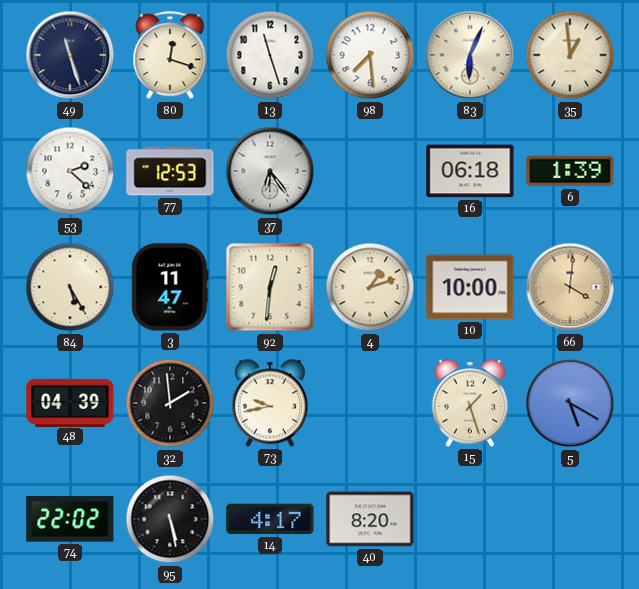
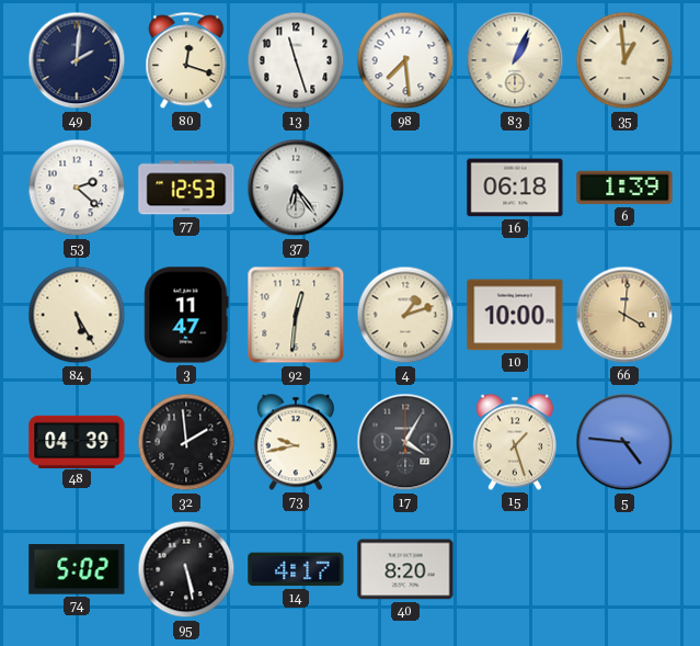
49: 11:27 -> 2:01 (77, 60)
83: 6:04 -> 1:04 (515, 60)
17: none -> 4:05 (405, 442)
5: 5:20 -> 4:46 (624, 442)
74: 22:02 -> 5:02 (77, 569)
